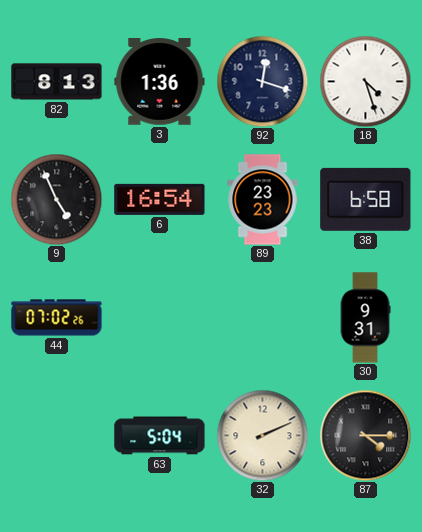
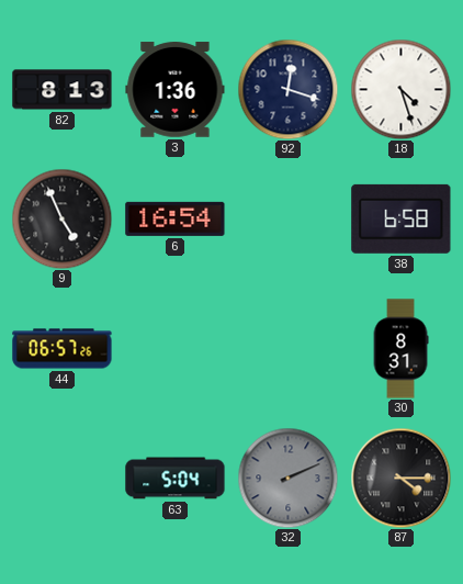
89: 23:23 -> none (263, 200)
44: 07:02 -> 06:57 (63, 349)
30: 9:31 -> 8:31 (400, 349)
32 dial: cream -> grey (287, 478)
